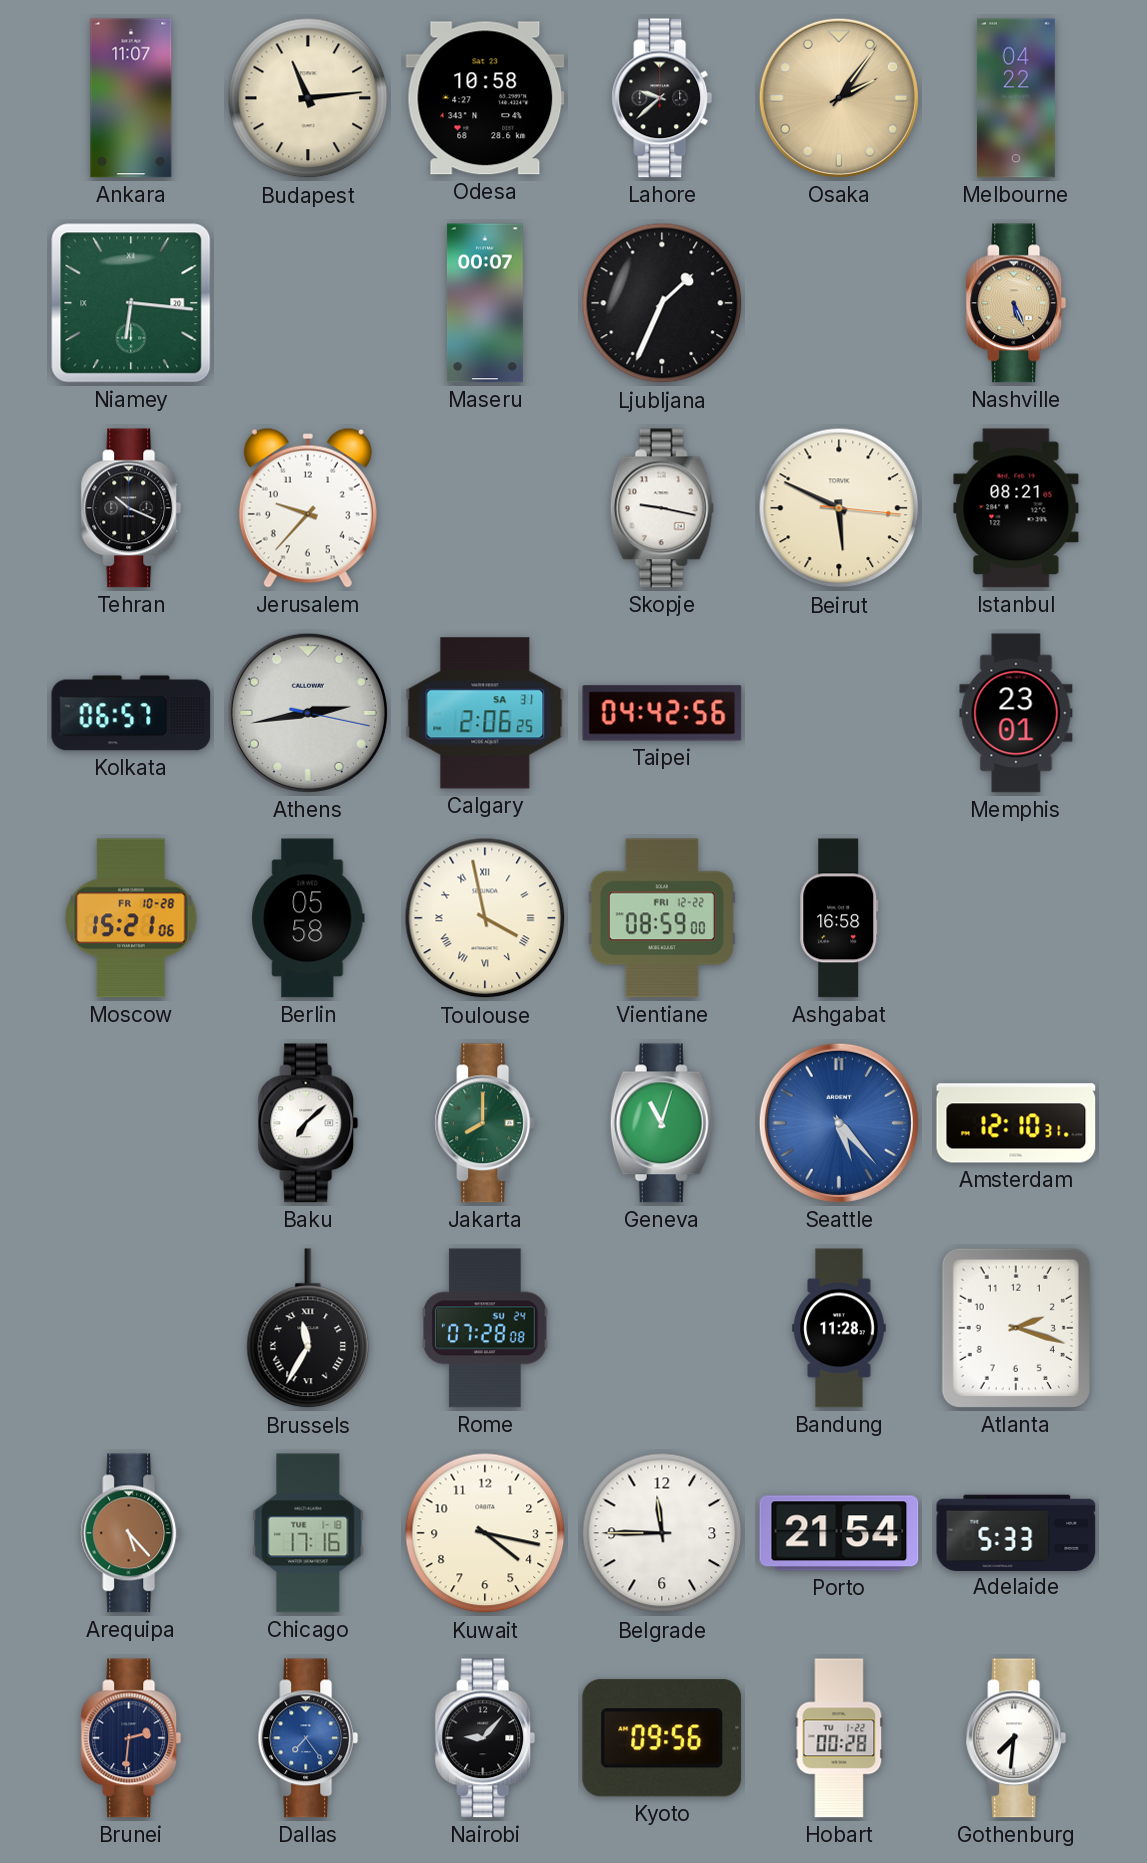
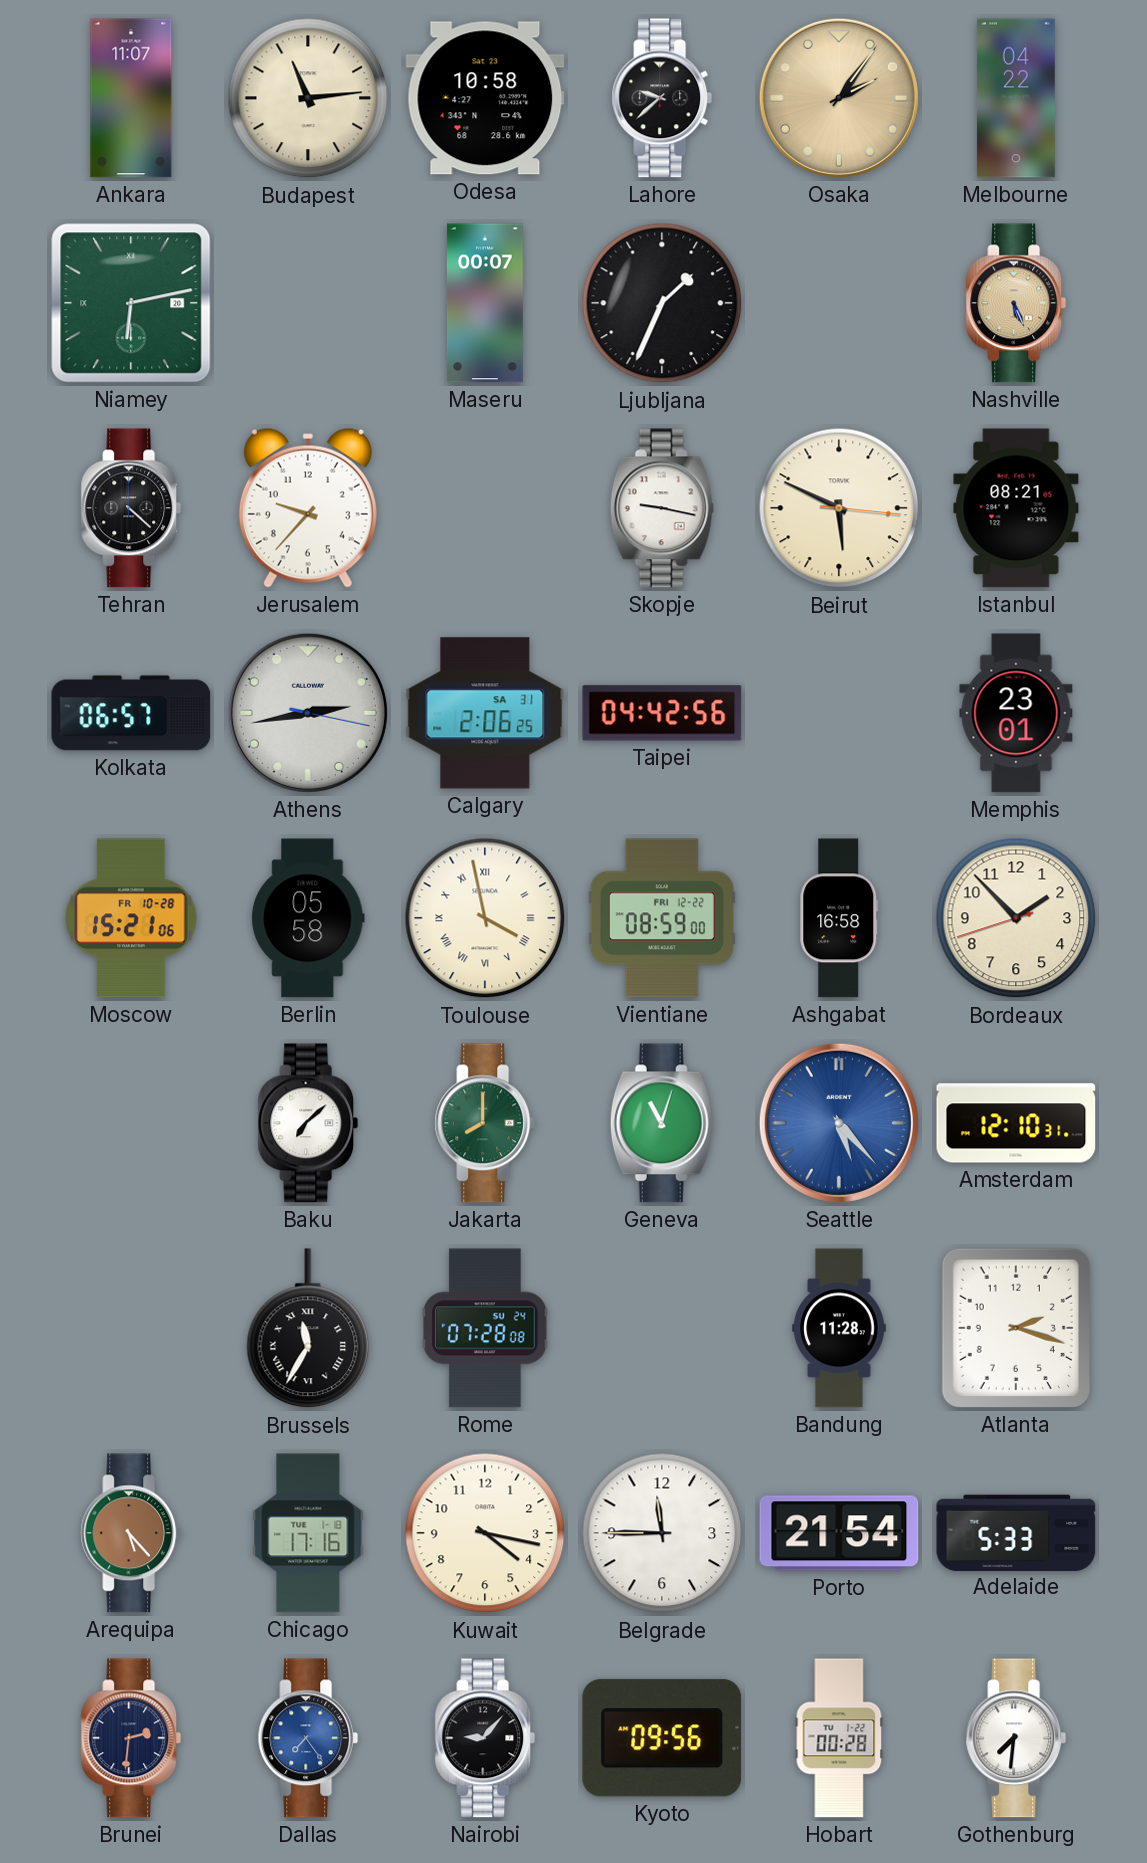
Niamey: 6:16 -> 6:13 (131, 303)
Tehran: 10:19 -> 4:22 (131, 508)
Bordeaux: none -> 1:52 (1016, 918)
